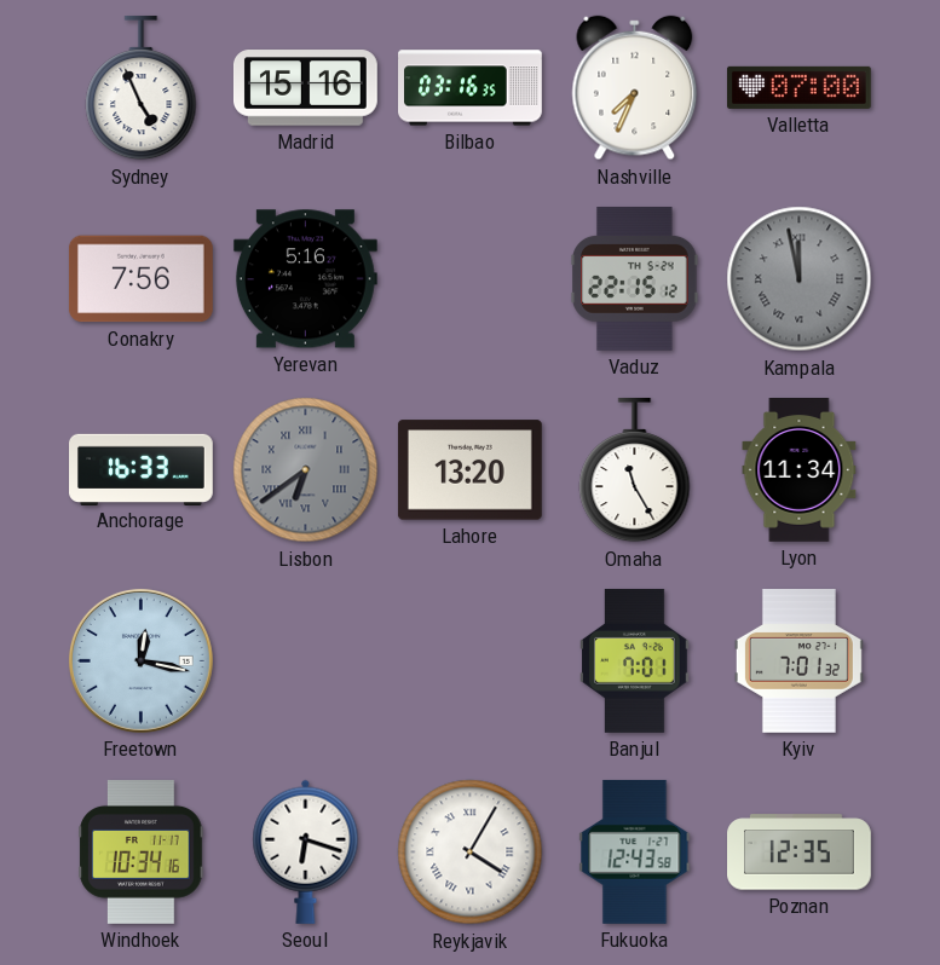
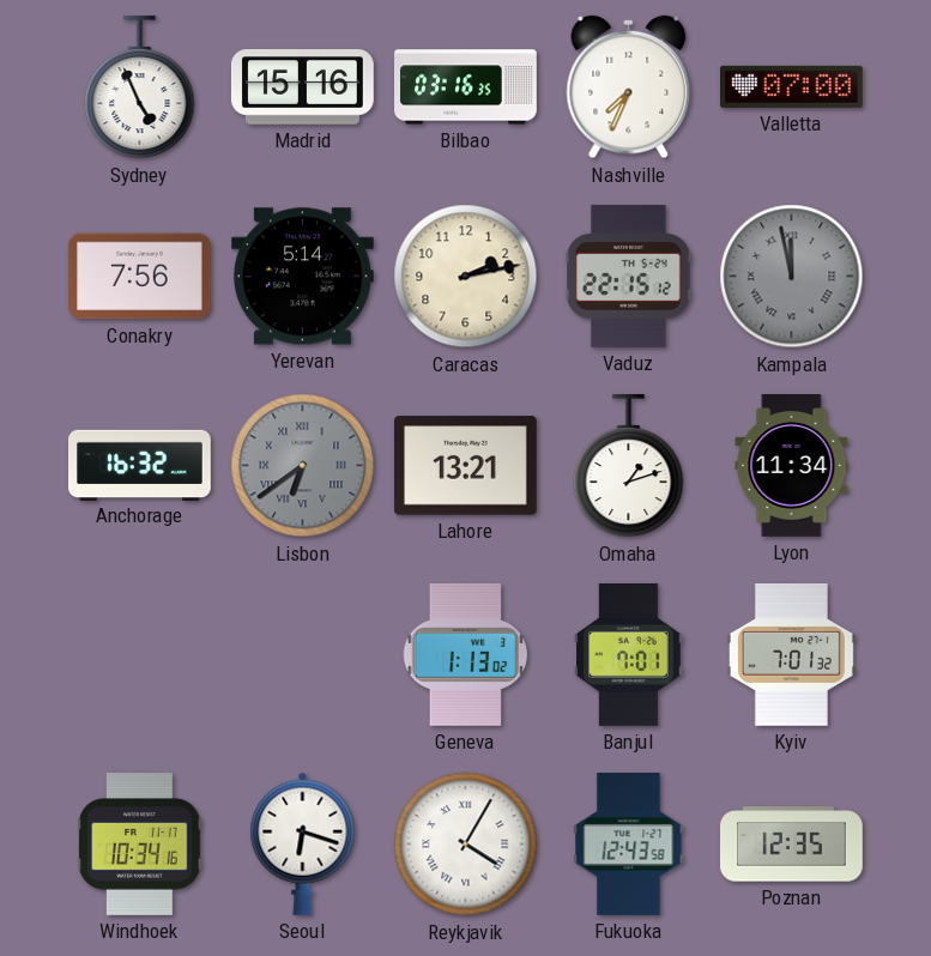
Yerevan: 5:16 -> 5:14 (302, 277)
Caracas: none -> 2:13 (466, 277)
Anchorage: 16:33 -> 16:32 (140, 465)
Lahore: 13:20 -> 13:21 (465, 466)
Omaha: 11:25 -> 1:12 (629, 466)
Freetown: 12:17 -> none (140, 660)
Geneva: none -> 1:13 (466, 654)
